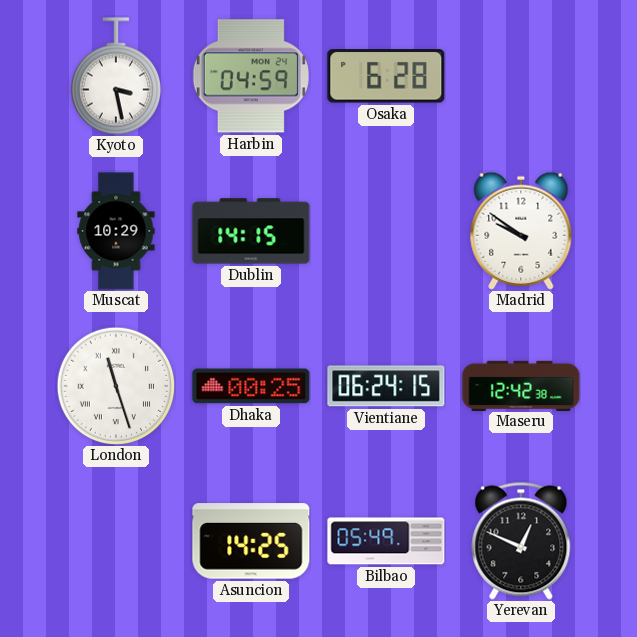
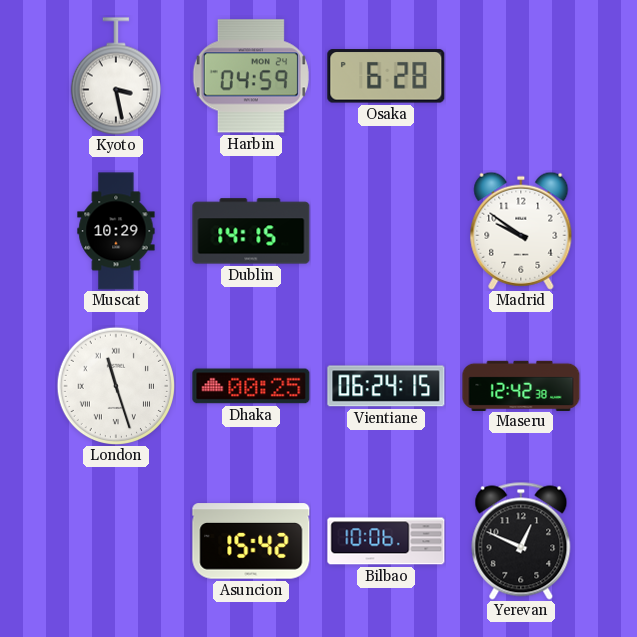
Asuncion: 14:25 -> 15:42 (251, 541)
Bilbao: 05:49 -> 10:06 (386, 541)
